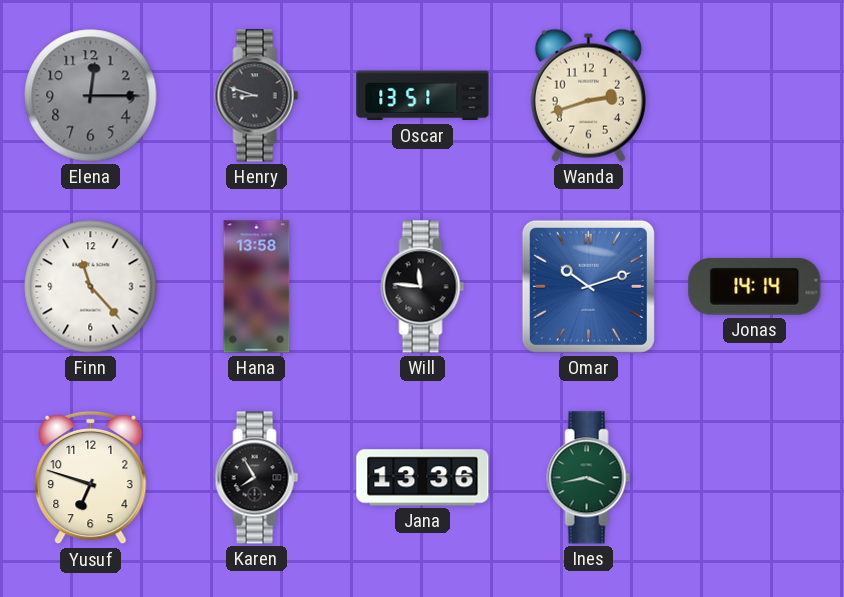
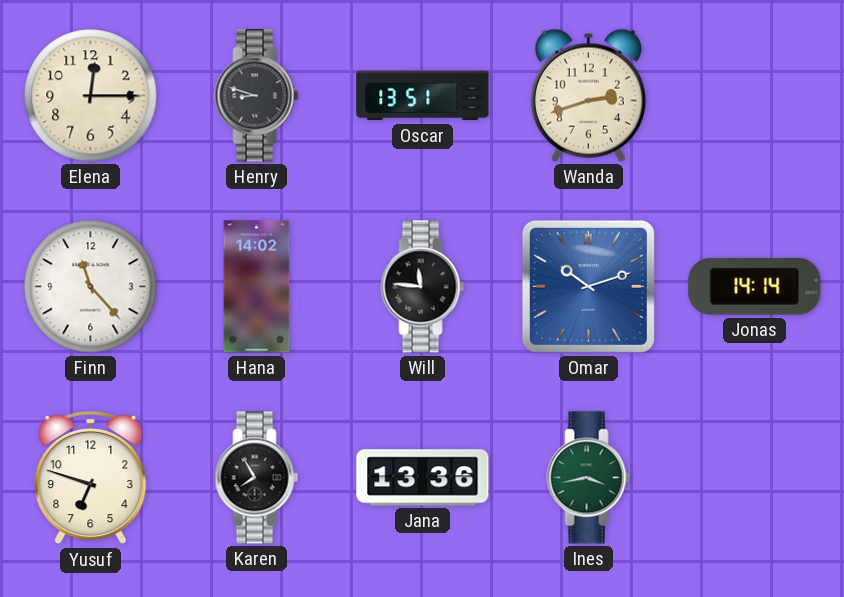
Elena dial: grey -> cream (91, 96)
Hana: 13:58 -> 14:02 (257, 287)
